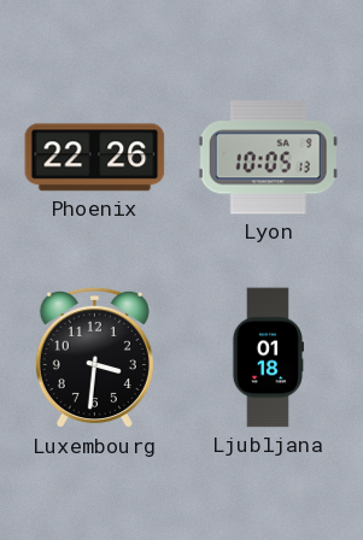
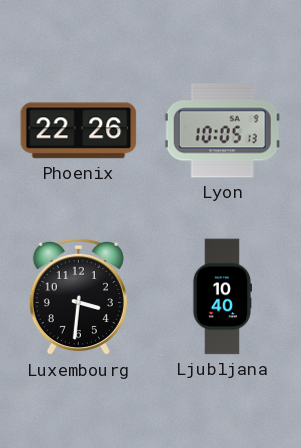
Ljubljana: 01:18 -> 10:40 (221, 297)
